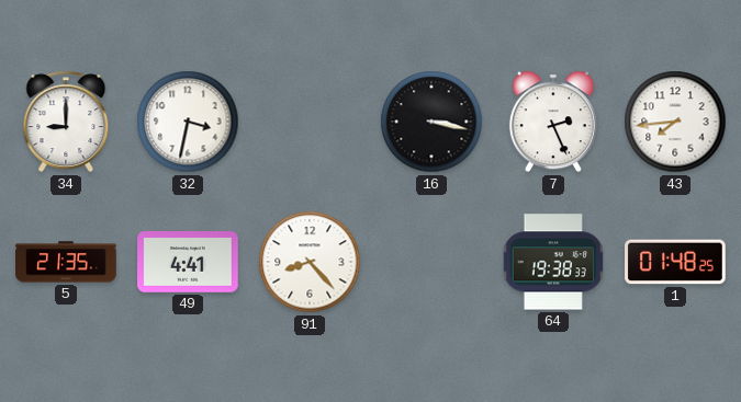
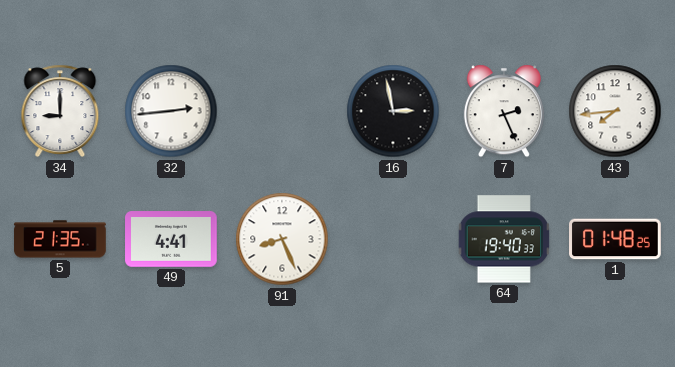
32: 3:32 -> 2:44 (171, 111)
16: 3:17 -> 2:58 (393, 111)
91: 8:23 -> 8:26 (282, 239)
64: 19:38 -> 19:40 (504, 239)
